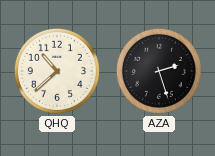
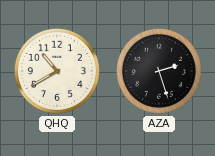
QHQ: 10:38 -> 10:40 (57, 71)
